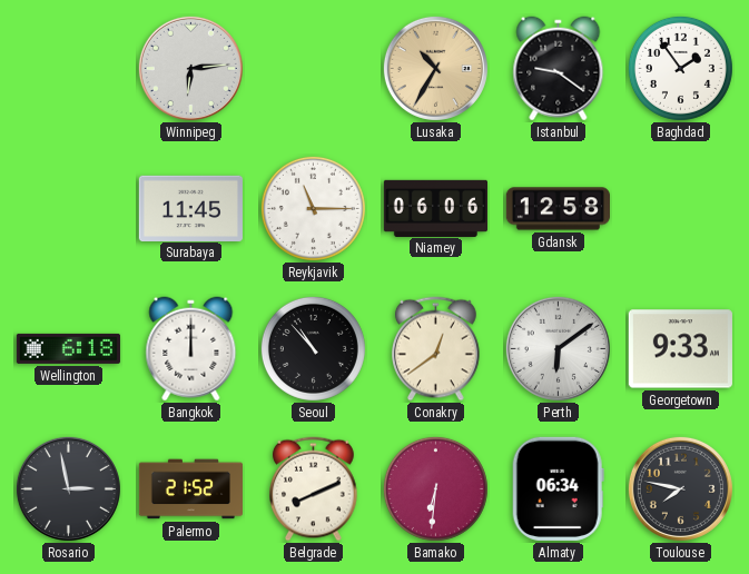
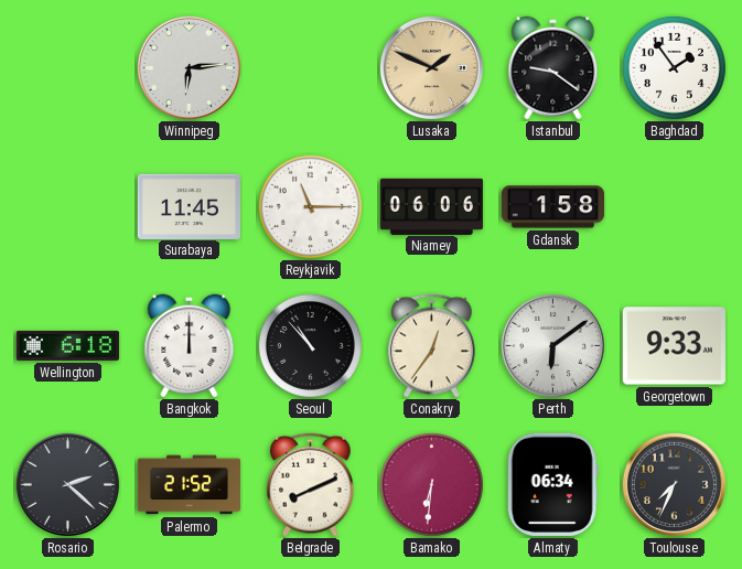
Lusaka: 10:35 -> 1:49 (431, 67)
Gdansk: 12:58 -> 1:58 (552, 207)
Conakry: 12:39 -> 12:36 (432, 346)
Rosario: 2:58 -> 2:22 (67, 484)
Toulouse: 7:47 -> 7:34 (674, 484)
